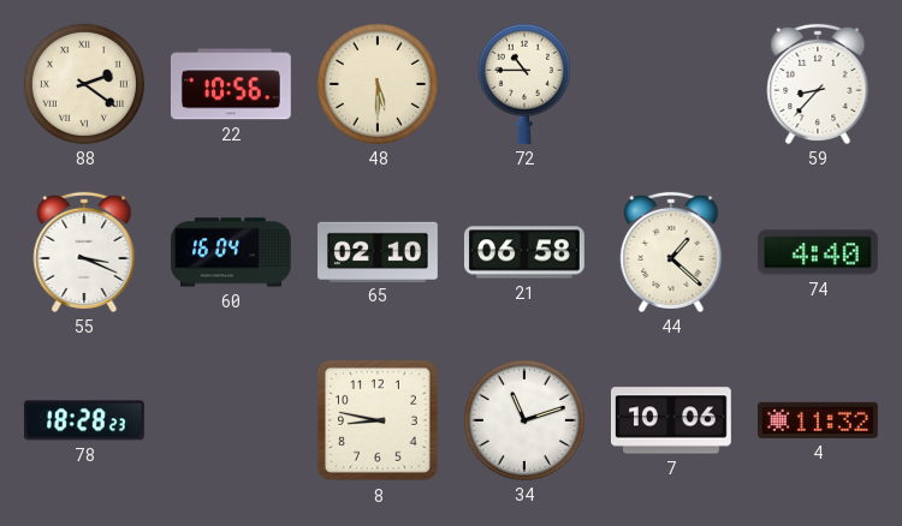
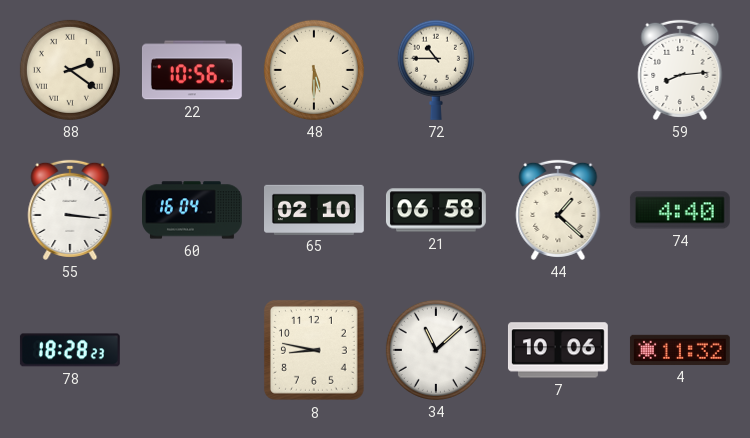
59: 8:37 -> 8:14 (680, 70)
55: 3:19 -> 3:16 (70, 210)
34: 11:12 -> 11:08 (436, 350)
